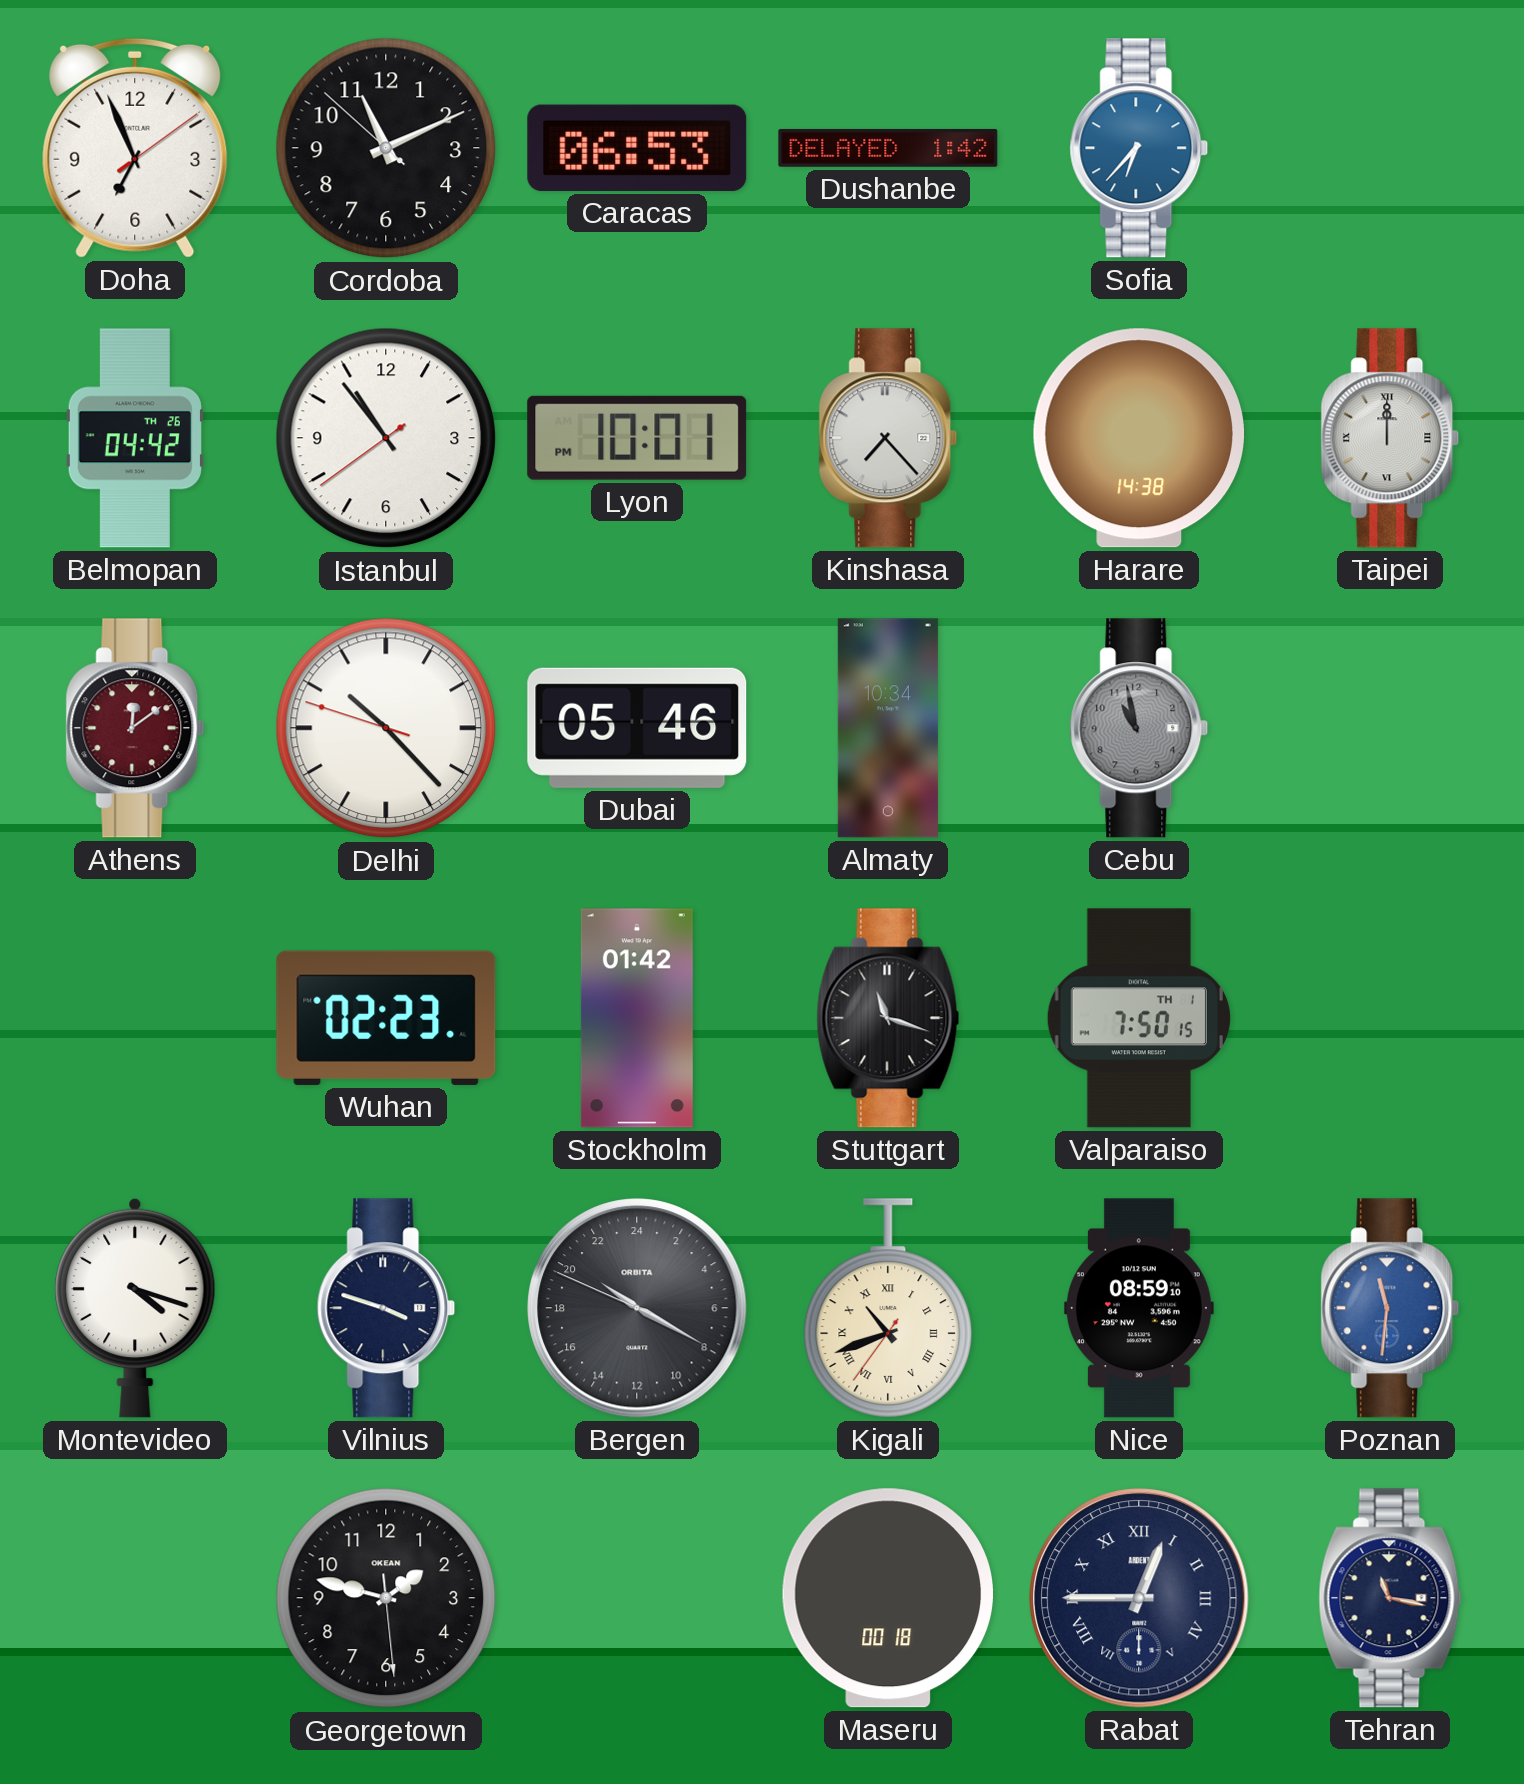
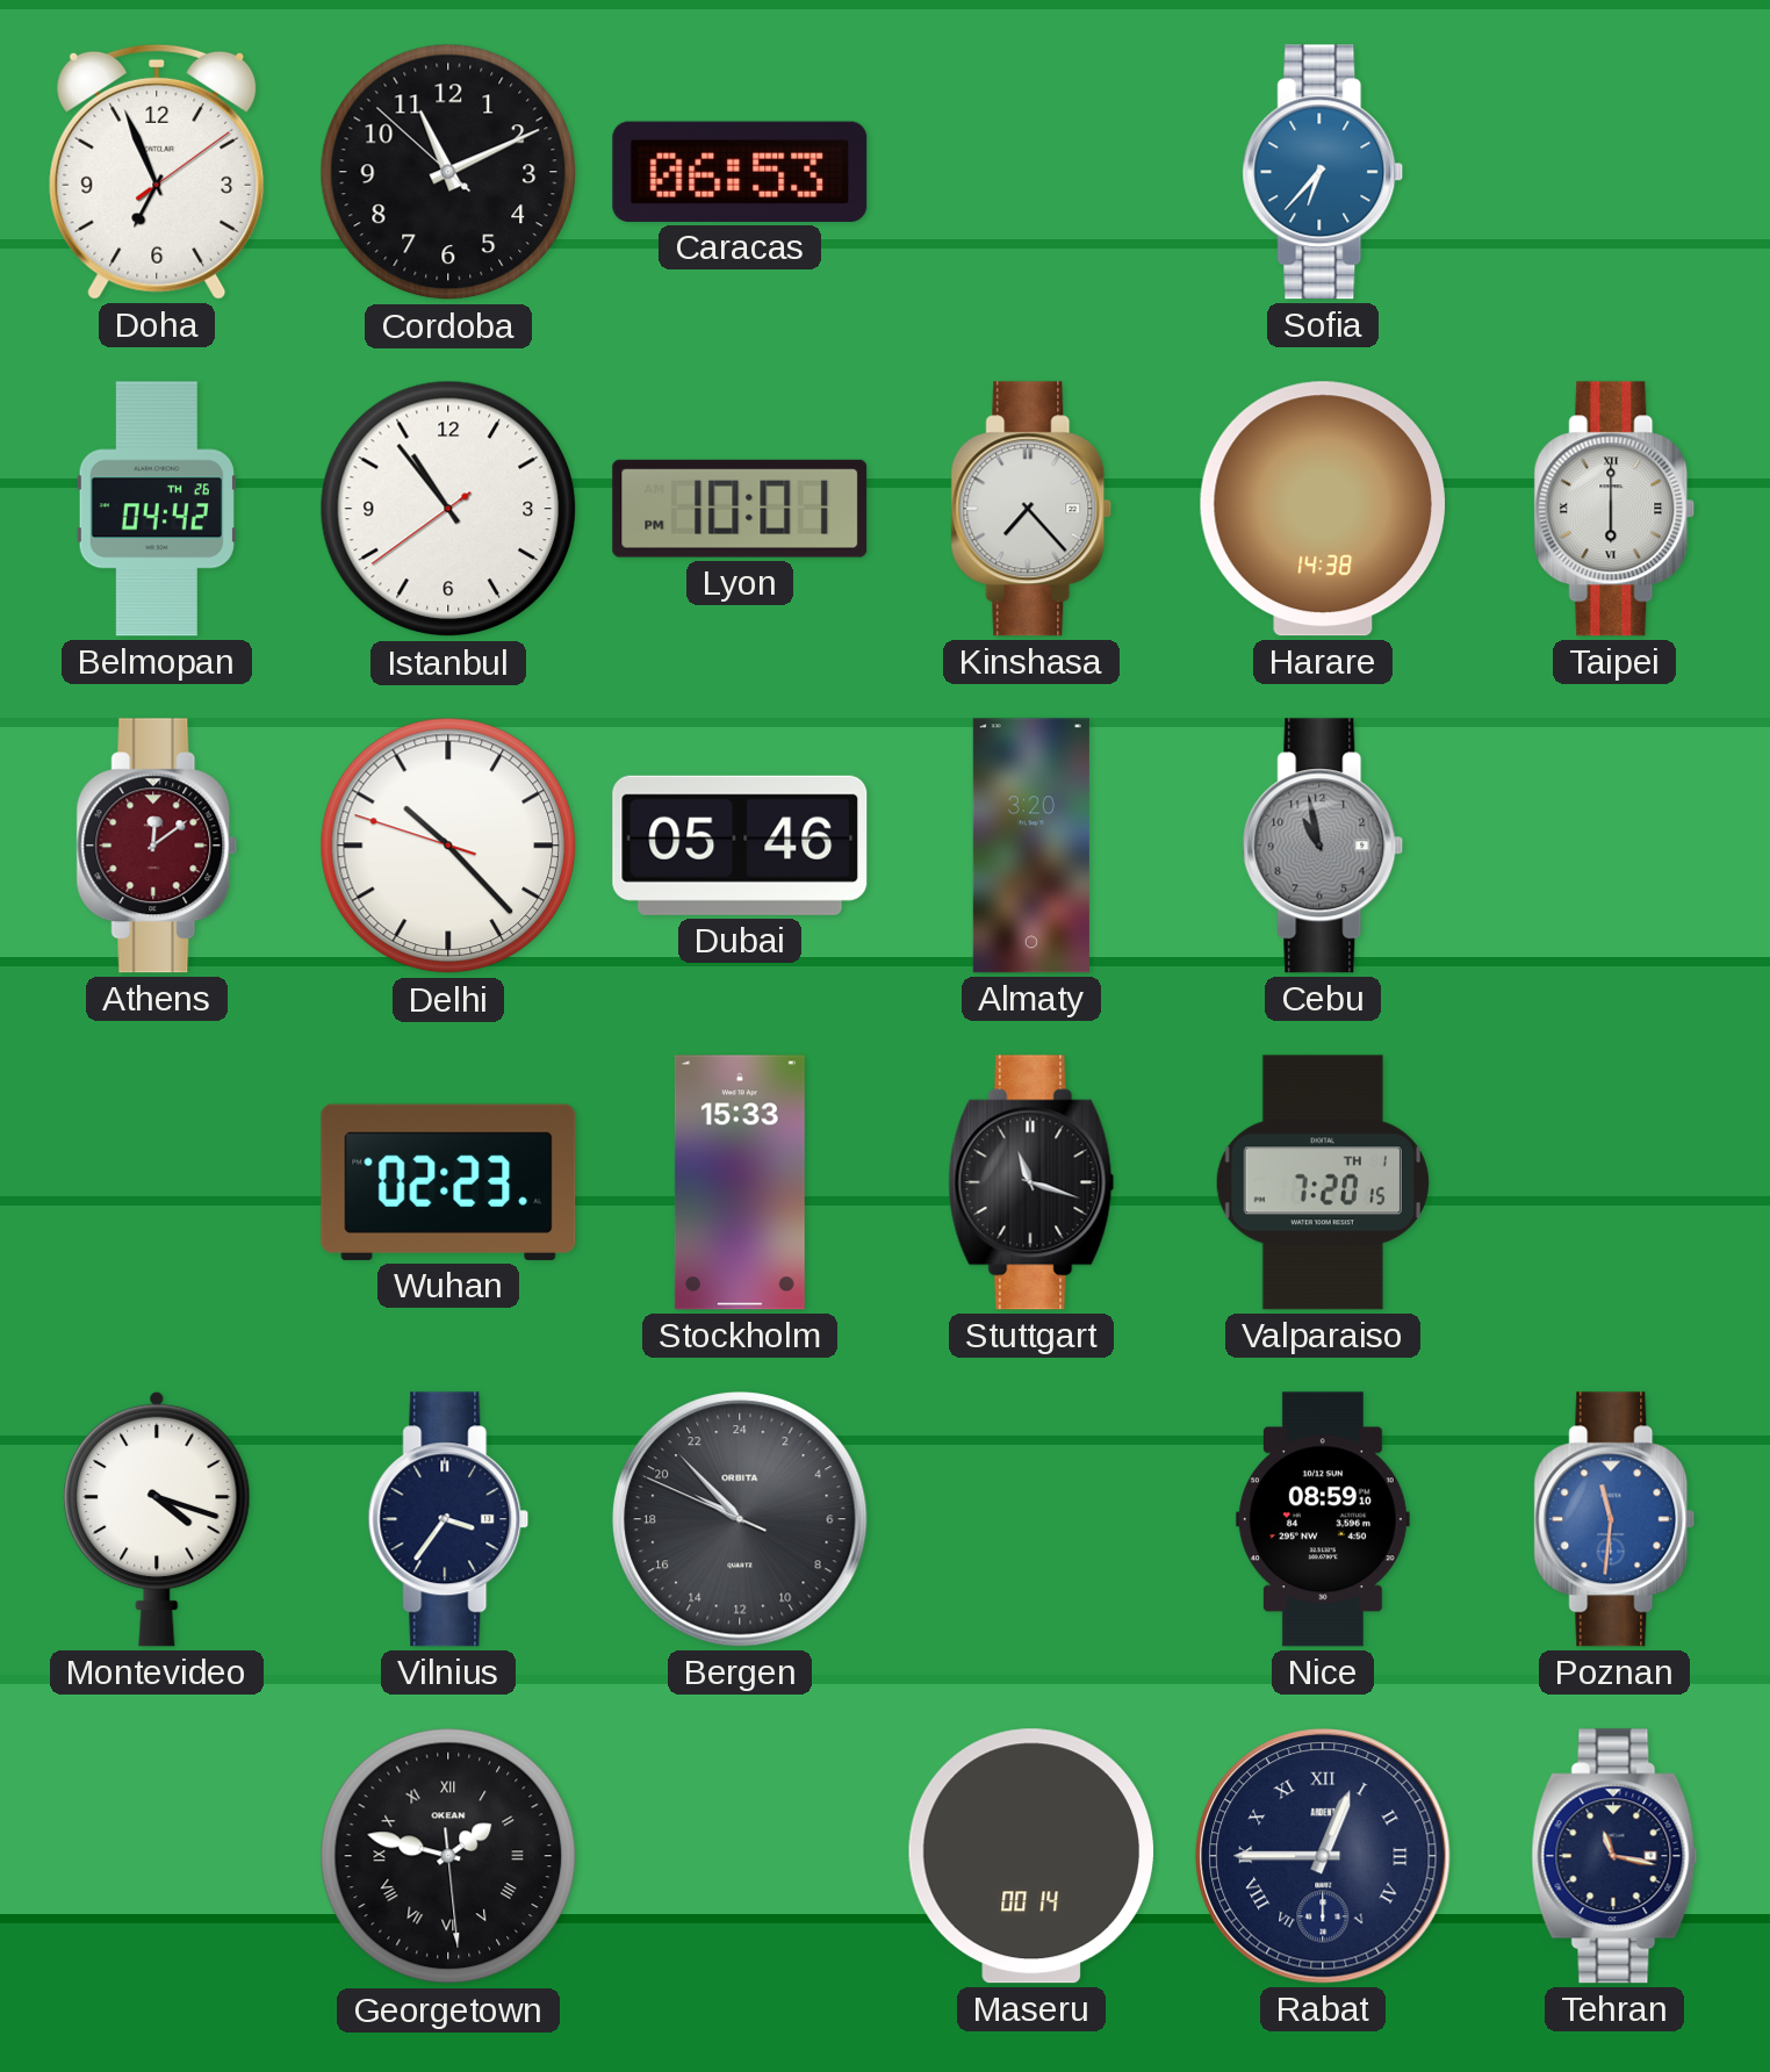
Dushanbe: 1:42 -> none (888, 148)
Taipei: 12:00 -> 6:00 (1614, 509)
Almaty: 10:34 -> 3:20 (1031, 846)
Stockholm: 01:42 -> 15:33 (740, 1182)
Valparaiso: 7:50 -> 7:20 (1323, 1182)
Vilnius: 3:48 -> 3:36 (448, 1519)
Bergen: 20:19 -> 19:52 (740, 1519)
Kigali: 10:41 -> none (888, 1308)
Georgetown numerals: Arabic -> Roman (448, 1856)
Maseru: 00:18 -> 00:14 (1030, 1856)
